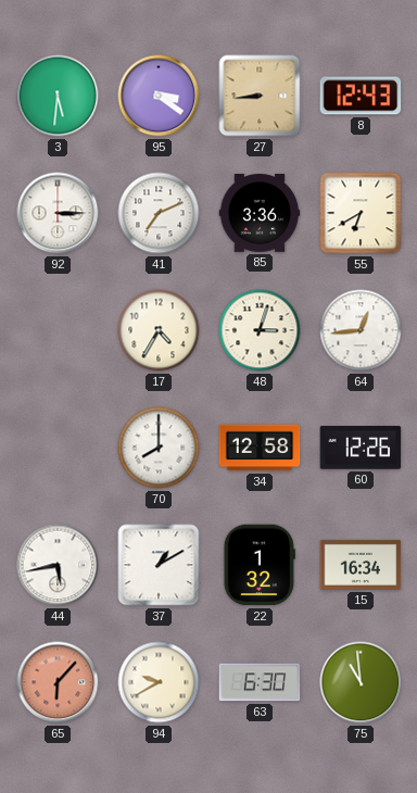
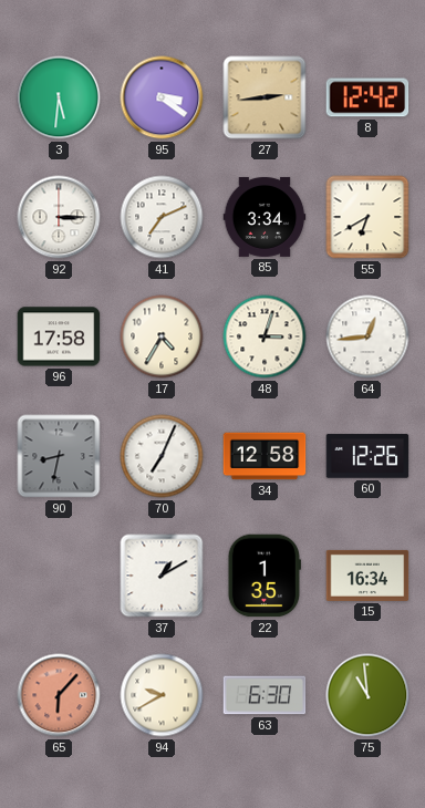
27: 8:44 -> 2:44 (265, 97)
8: 12:43 -> 12:42 (367, 97)
85: 3:36 -> 3:34 (265, 217)
96: none -> 17:58 (59, 336)
90: none -> 8:32 (59, 456)
70: 8:00 -> 7:04 (162, 456)
44: 5:43 -> none (58, 565)
22: 1:32 -> 1:35 (265, 576)
